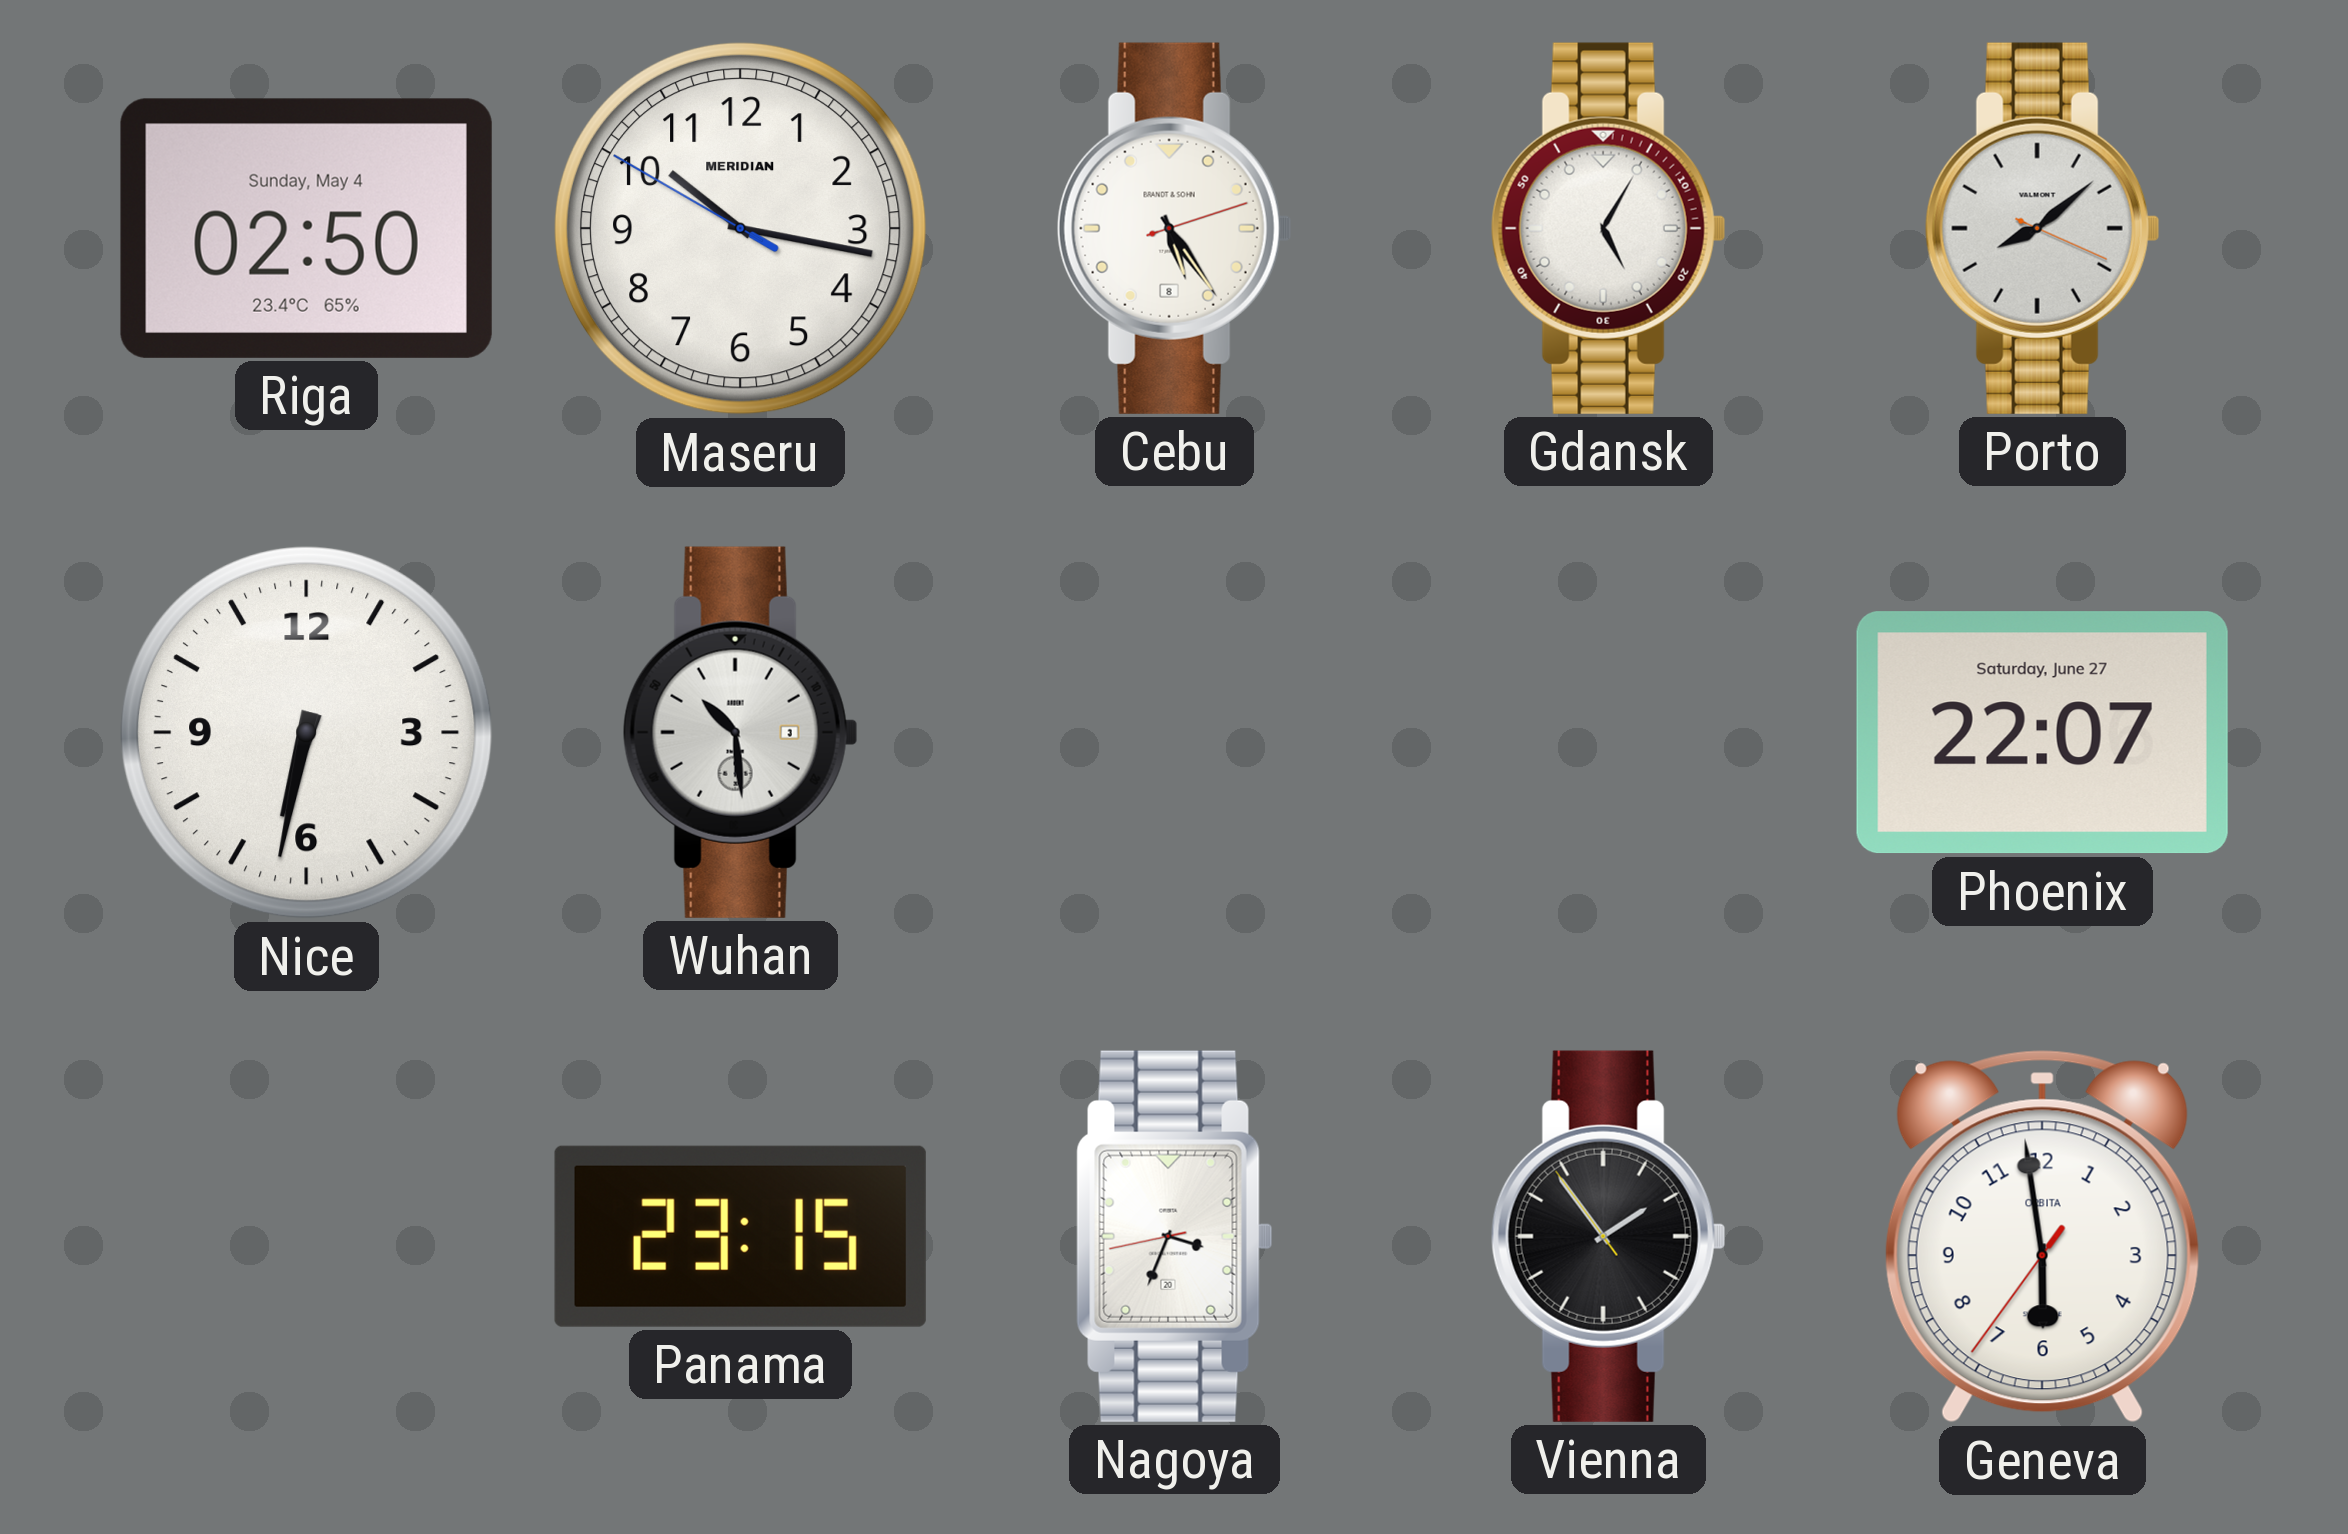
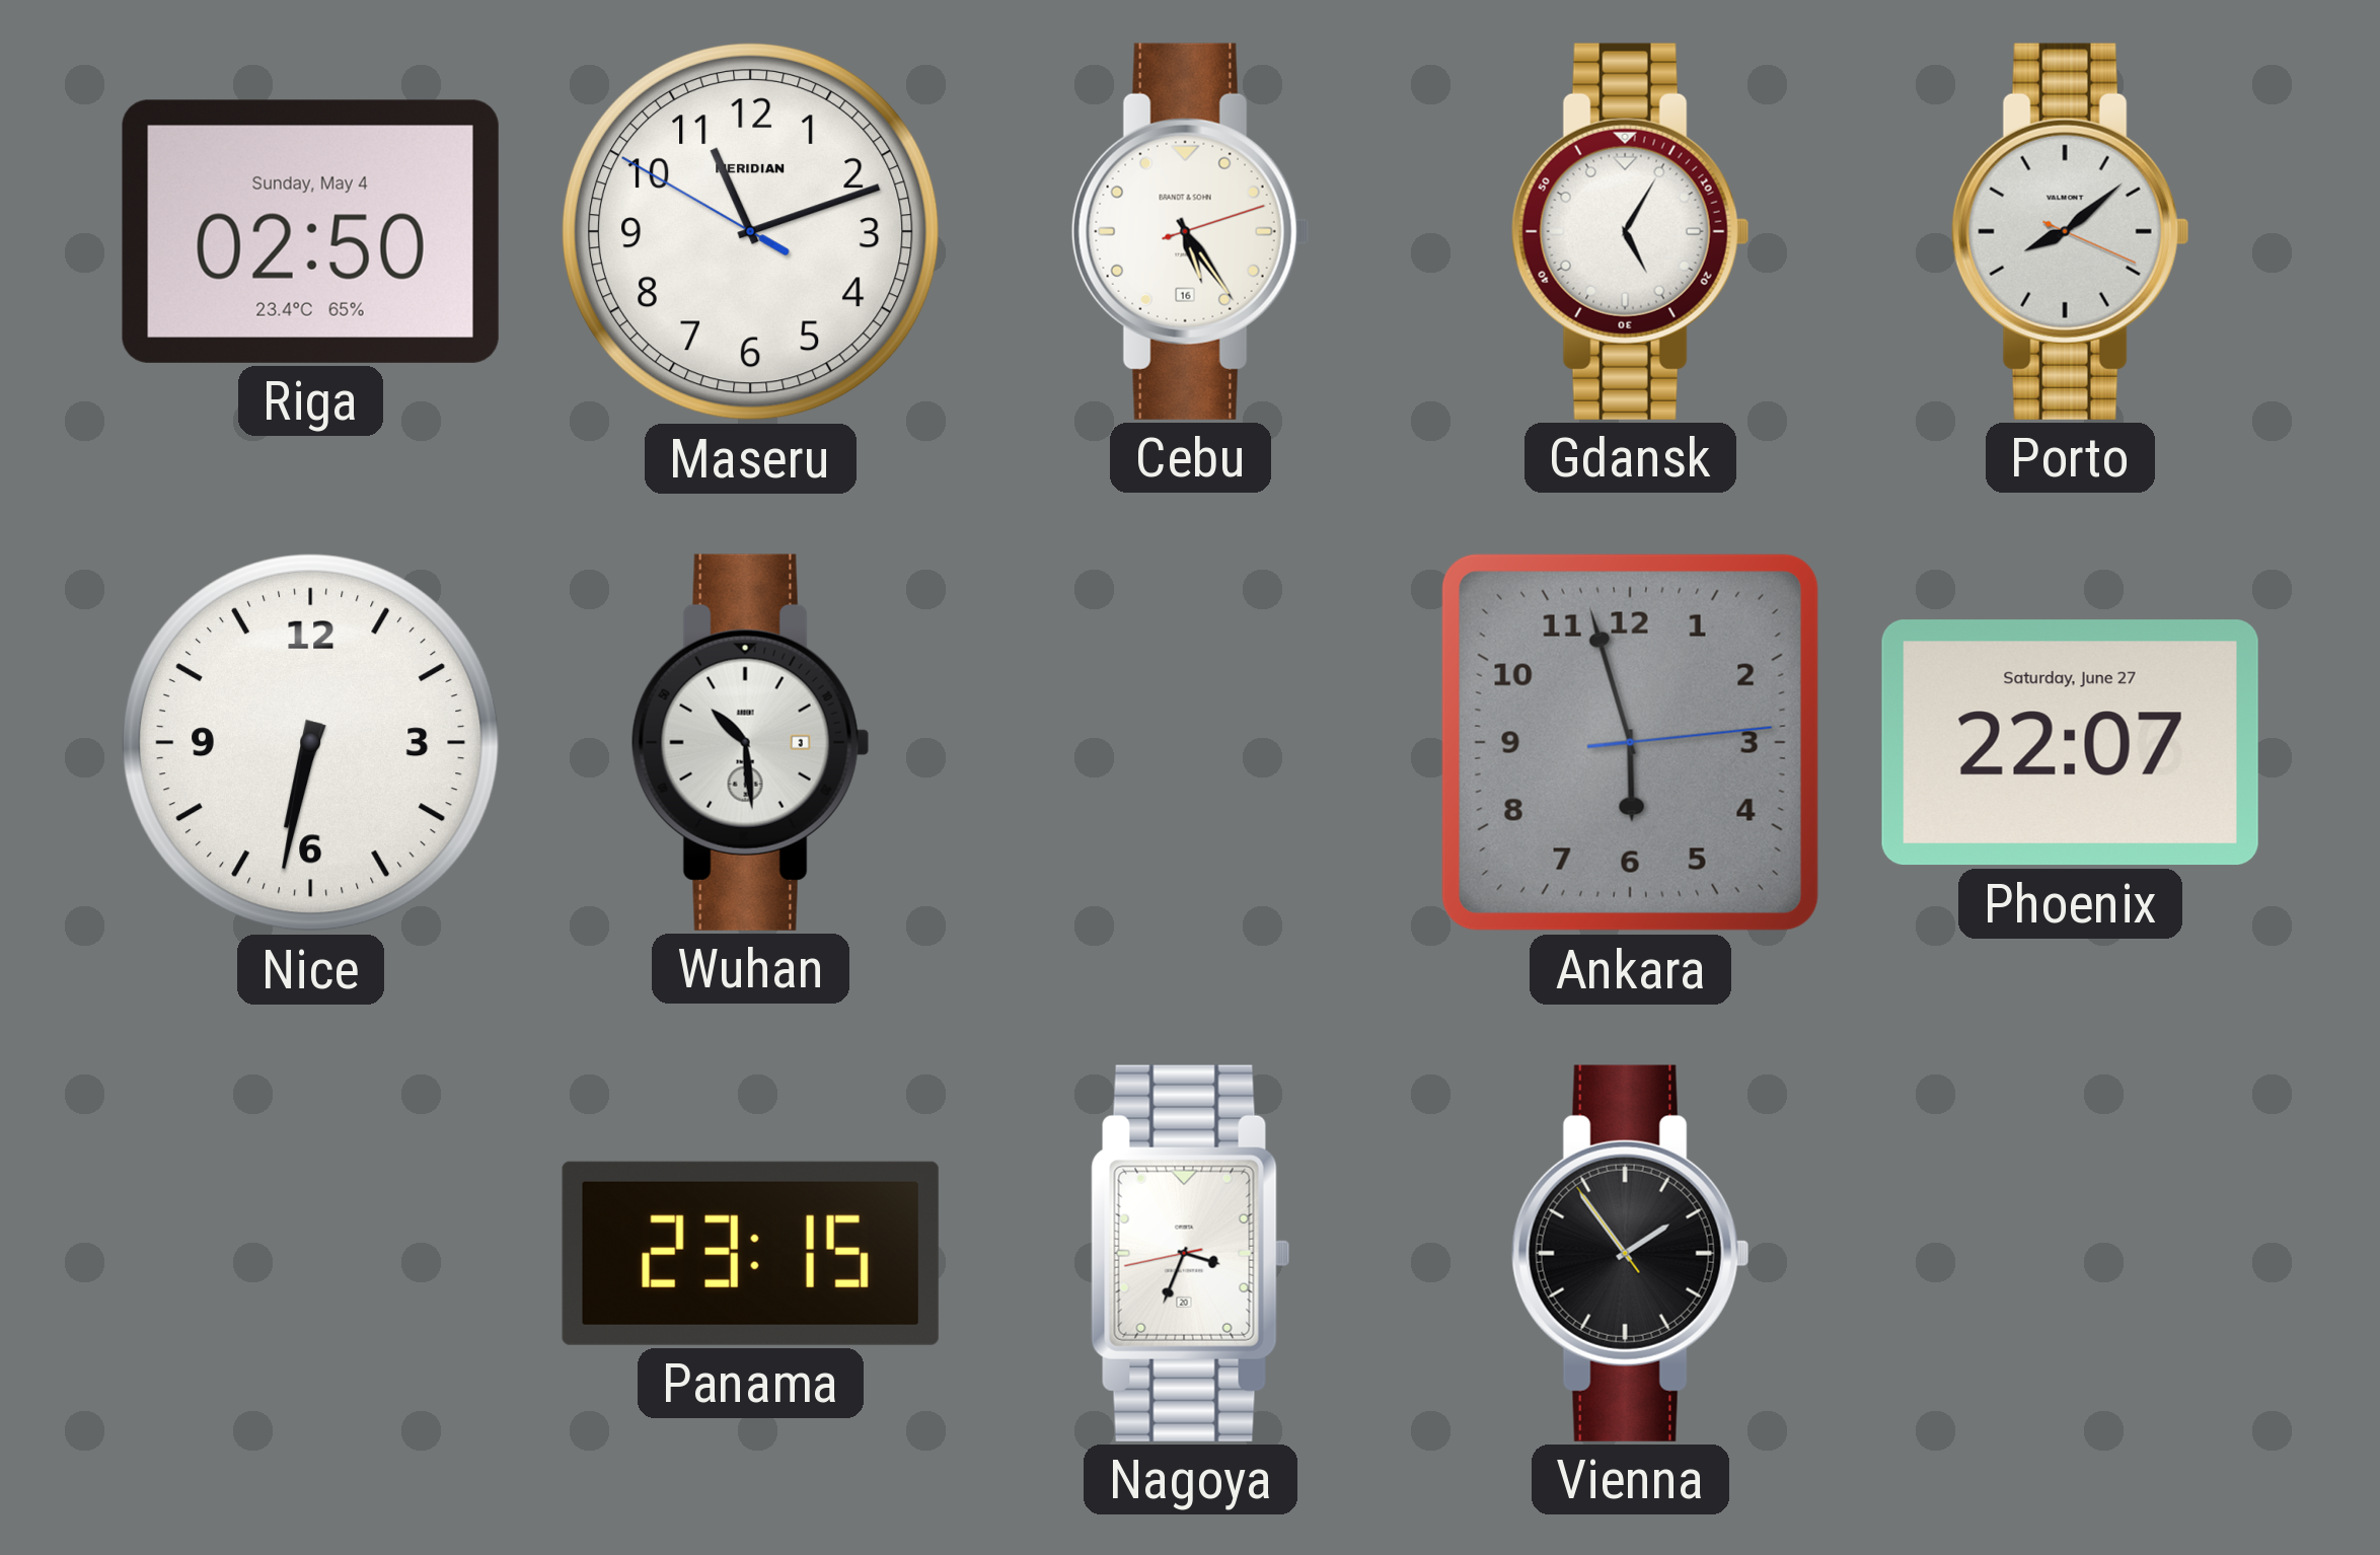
Maseru: 10:16 -> 11:11 (750, 231)
Cebu date: 8 -> 16 (1190, 231)
Ankara: none -> 5:57 (1630, 742)
Geneva: 5:58 -> none (2042, 1237)
